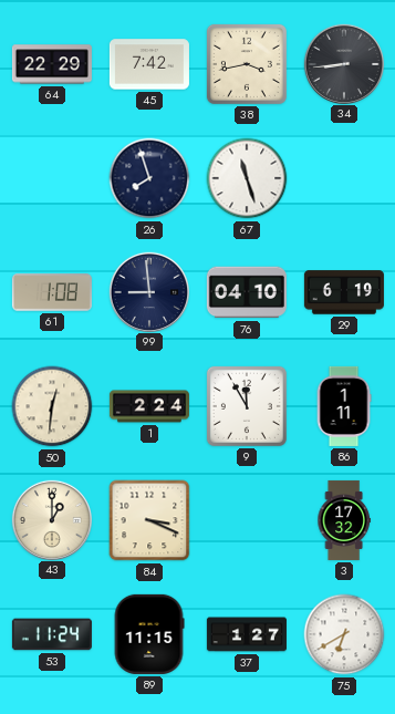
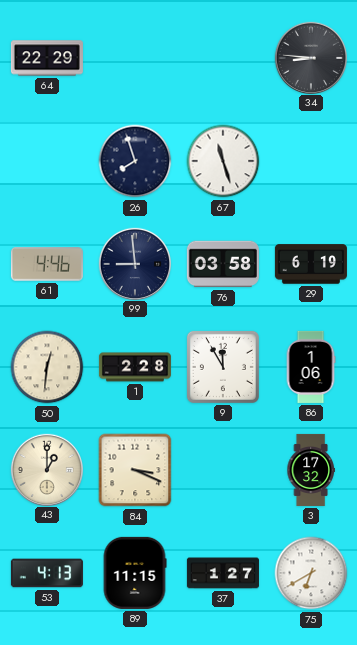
45: 7:42 -> none (149, 64)
38: 3:43 -> none (247, 64)
34: 8:44 -> 8:46 (310, 57)
61: 1:08 -> 4:46 (47, 264)
76: 04:10 -> 03:58 (223, 264)
1: 2:24 -> 2:28 (135, 367)
86: 1:11 -> 1:06 (311, 367)
53: 11:24 -> 4:13 (47, 573)
